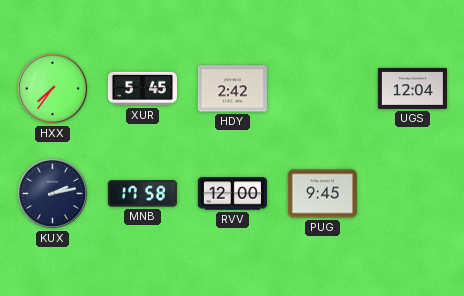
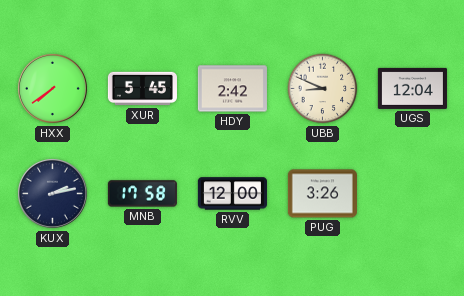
HXX: 7:36 -> 7:39 (52, 88)
UBB: none -> 8:49 (323, 89)
PUG: 9:45 -> 3:26 (322, 194)
